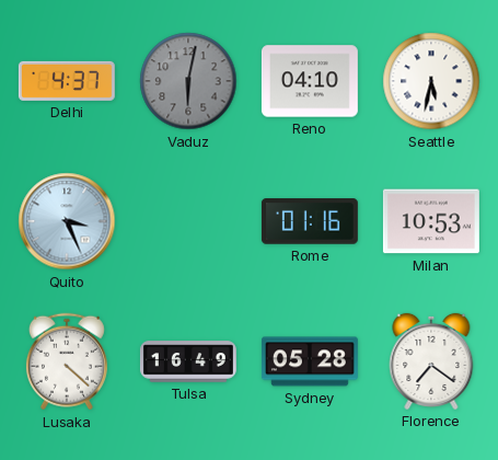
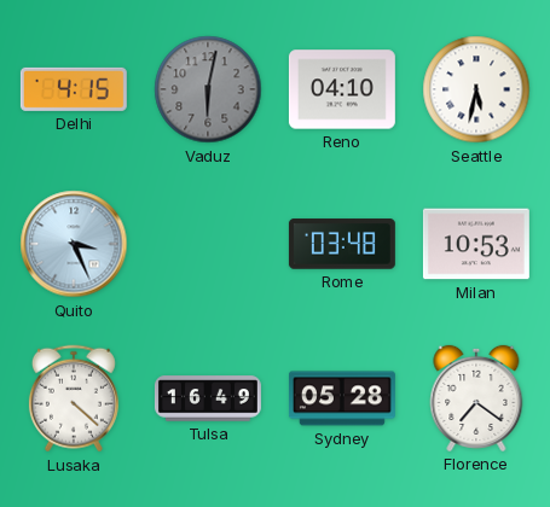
Delhi: 4:37 -> 4:15 (74, 89)
Rome: 01:16 -> 03:48 (342, 244)
